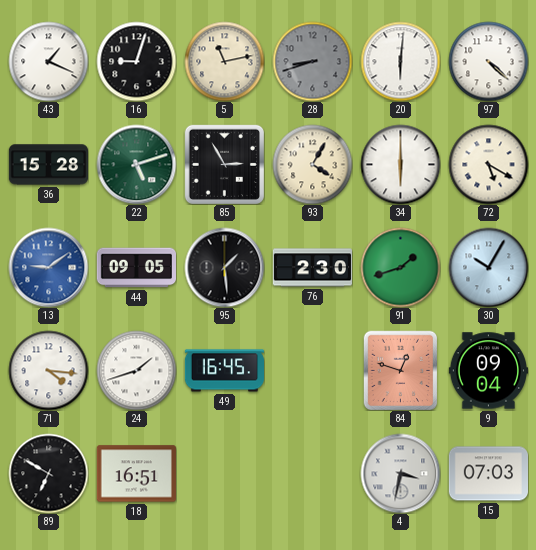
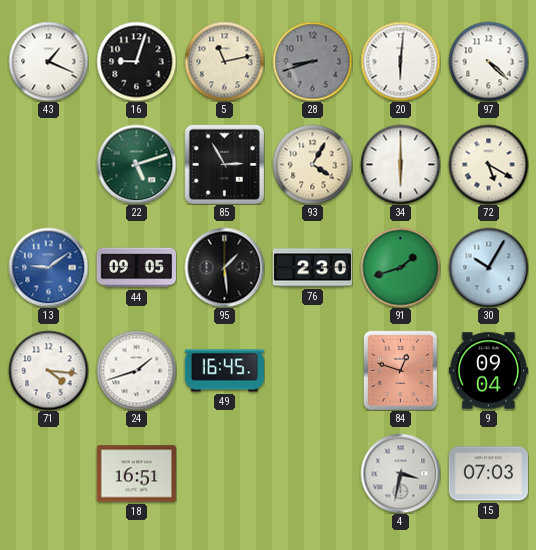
36: 15:28 -> none (48, 165)
89: 6:50 -> none (48, 473)
